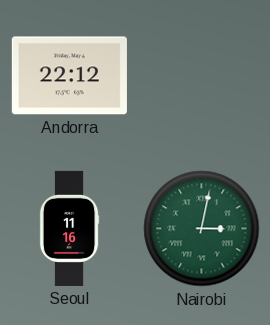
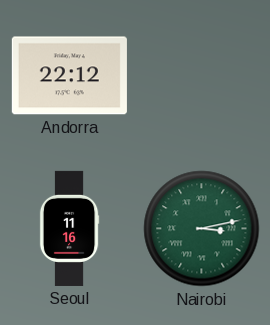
Nairobi: 3:02 -> 3:13 (202, 229)
